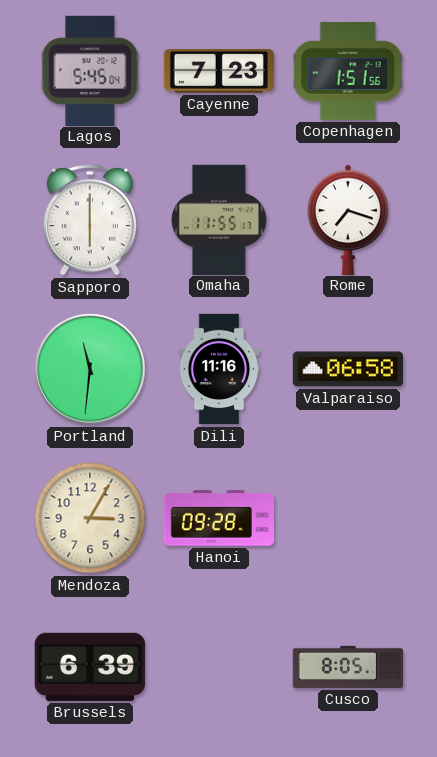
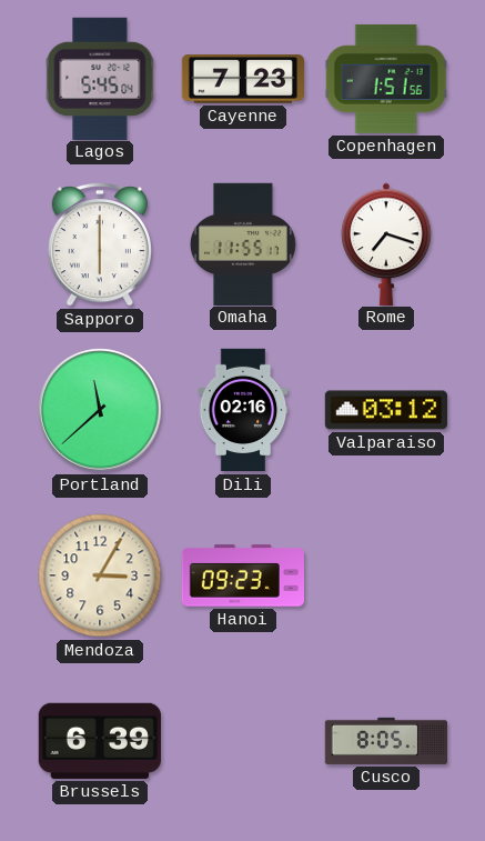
Portland: 11:31 -> 11:38 (100, 410)
Dili: 11:16 -> 02:16 (243, 410)
Valparaiso: 06:58 -> 03:12 (385, 410)
Hanoi: 09:28 -> 09:23 (242, 575)
